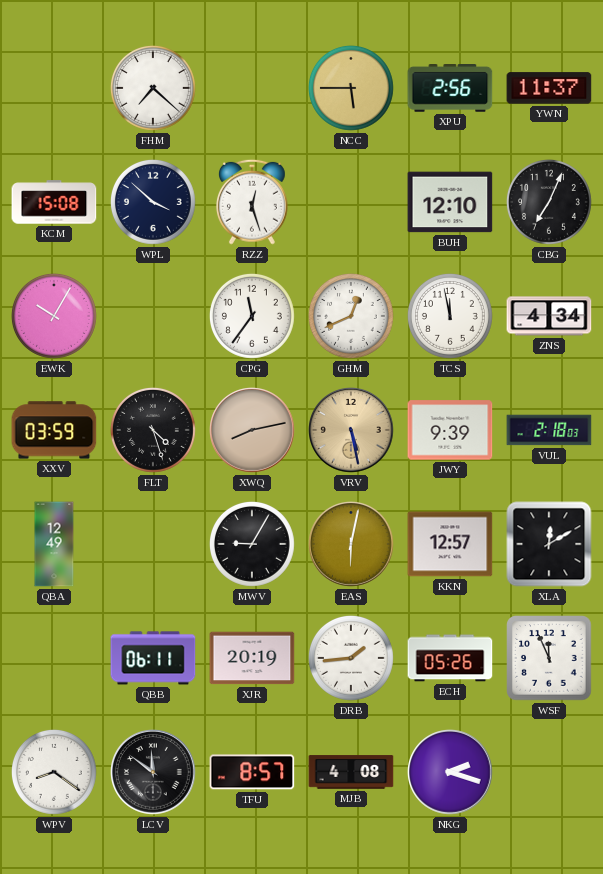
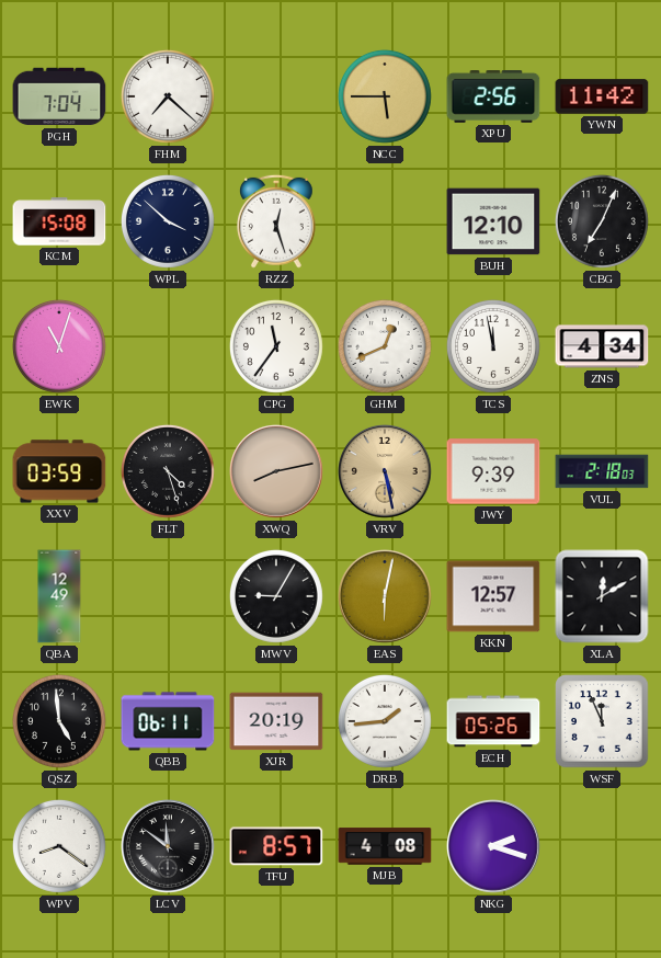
PGH: none -> 7:04 (59, 96)
YWN: 11:37 -> 11:42 (602, 96)
EWK: 10:05 -> 11:03 (59, 346)
QSZ: none -> 4:59 (59, 721)
